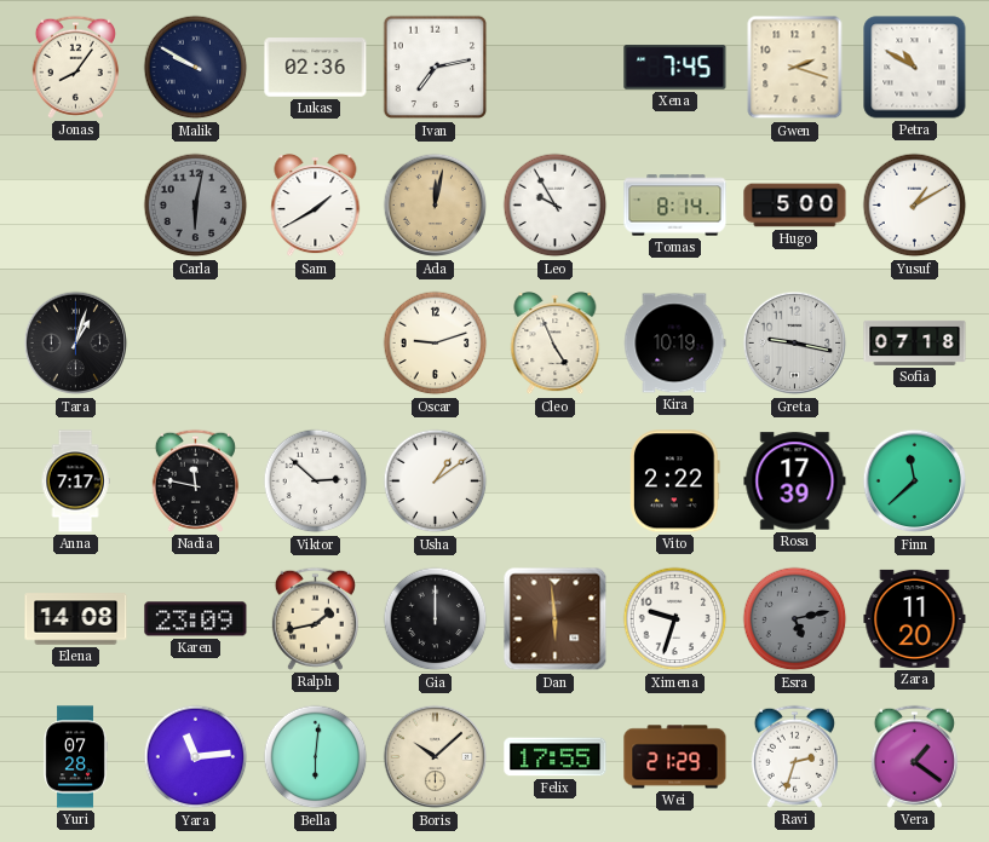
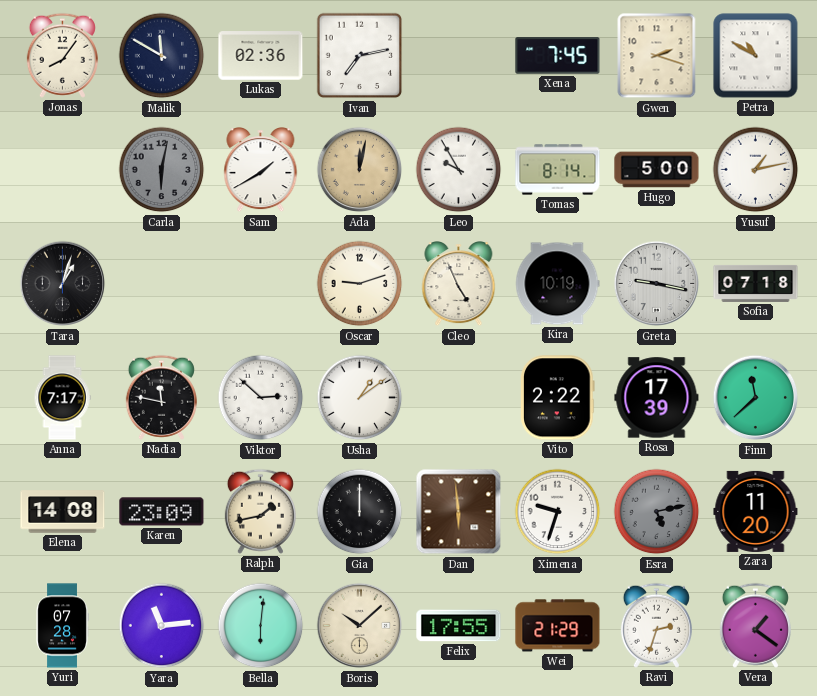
Malik: 9:50 -> 11:50 (162, 56)
Yusuf: 1:10 -> 1:13 (756, 170)
